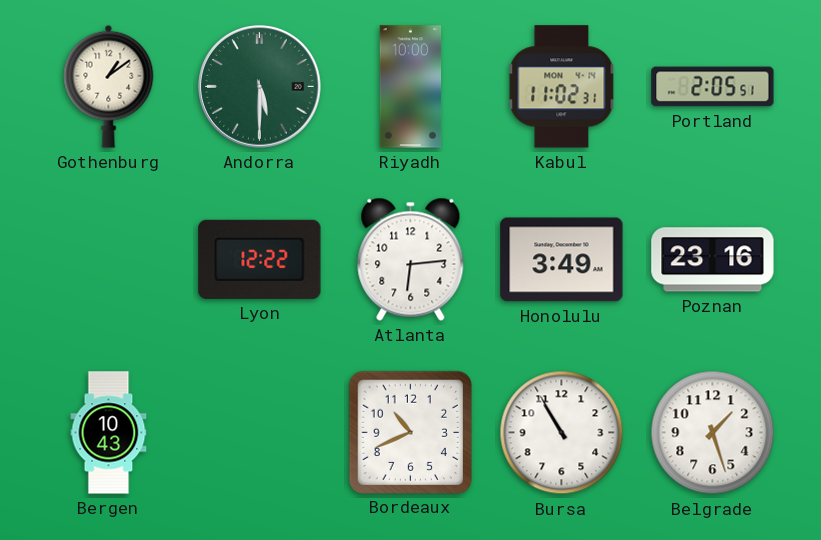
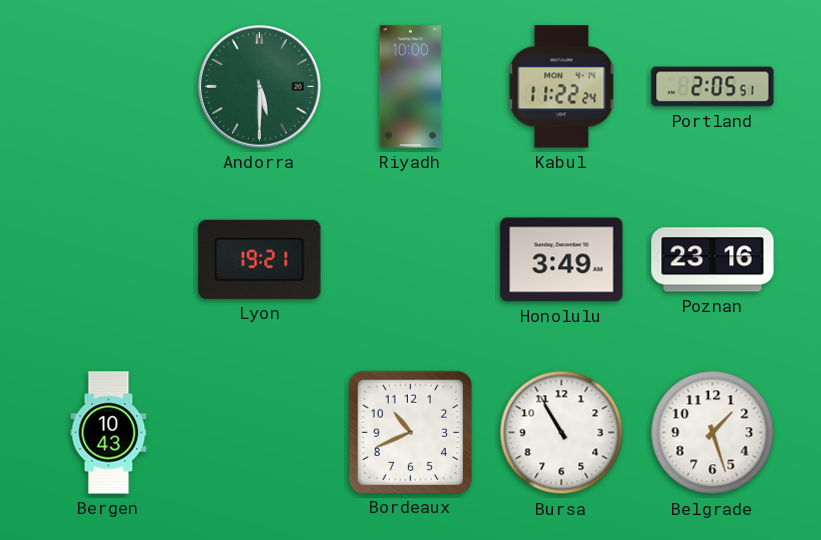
Gothenburg: 1:09 -> none (109, 86)
Kabul: 11:02 -> 11:22 (562, 87)
Lyon: 12:22 -> 19:21 (260, 259)
Atlanta: 6:14 -> none (411, 259)
